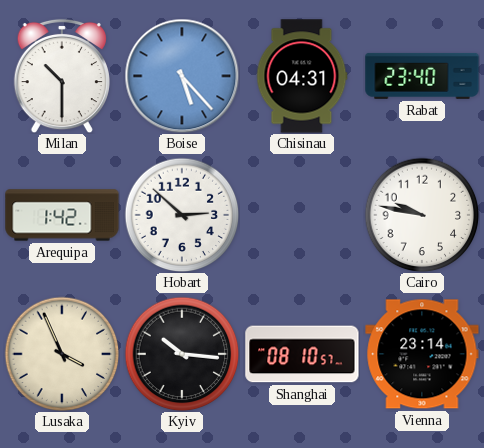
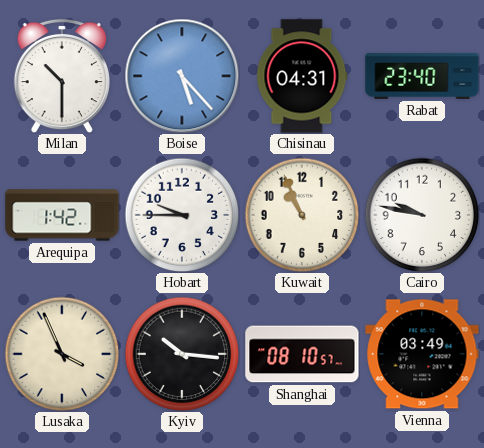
Hobart: 2:52 -> 9:45 (182, 215)
Kuwait: none -> 10:56 (302, 215)
Vienna: 23:14 -> 03:49 (422, 354)
